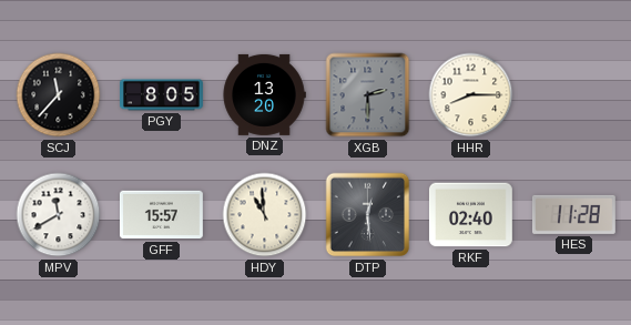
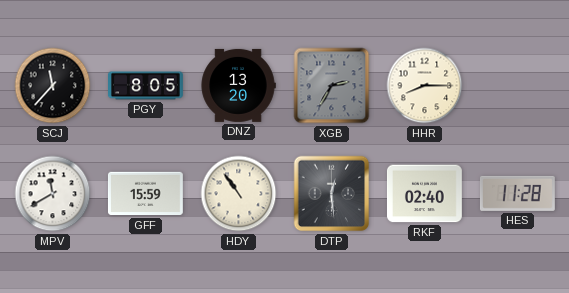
XGB: 2:30 -> 2:35 (332, 86)
GFF: 15:57 -> 15:59 (145, 194)
HDY: 10:59 -> 10:54 (239, 194)
